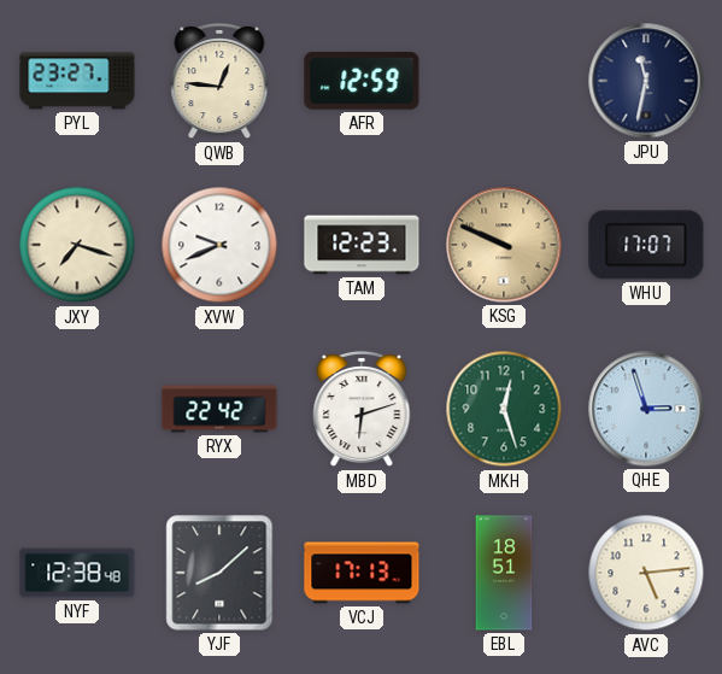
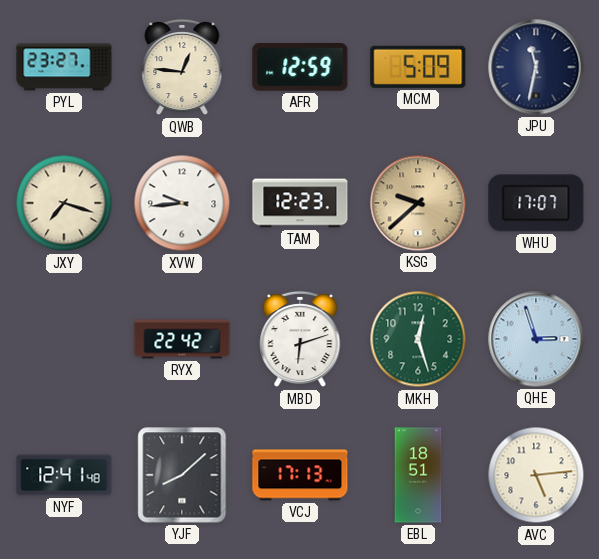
MCM: none -> 5:09 (418, 67)
XVW: 9:41 -> 9:44 (182, 203)
KSG: 9:49 -> 9:38 (418, 203)
NYF: 12:38 -> 12:41 (64, 475)
